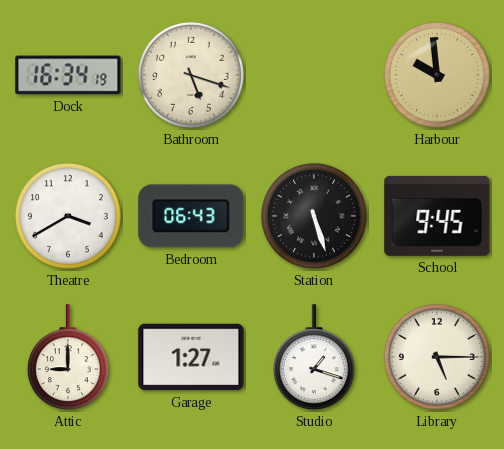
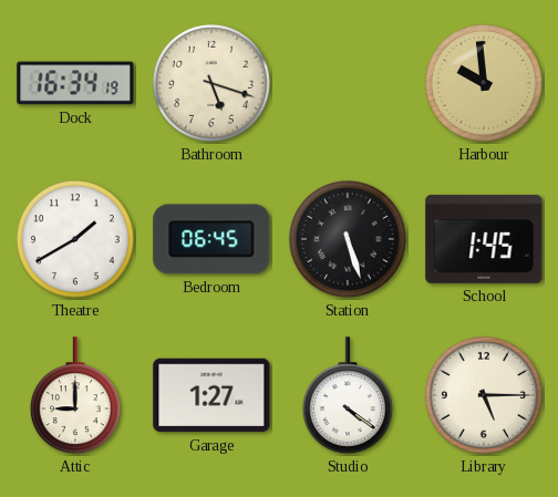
Theatre: 3:40 -> 1:40 (75, 239)
Bedroom: 06:43 -> 06:45 (211, 239)
School: 9:45 -> 1:45 (484, 239)
Studio: 1:18 -> 4:21 (348, 396)
